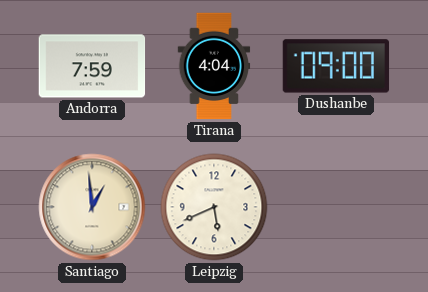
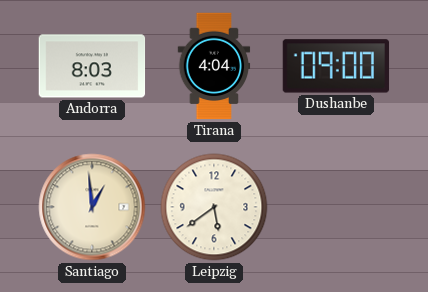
Andorra: 7:59 -> 8:03 (92, 66)
Leipzig: 5:41 -> 5:39 (214, 207)
